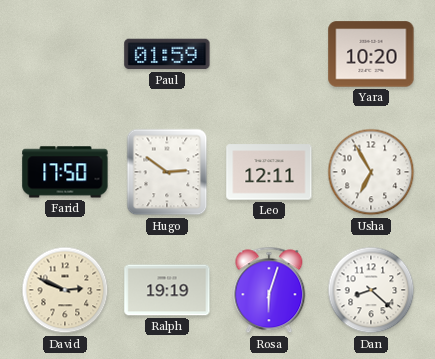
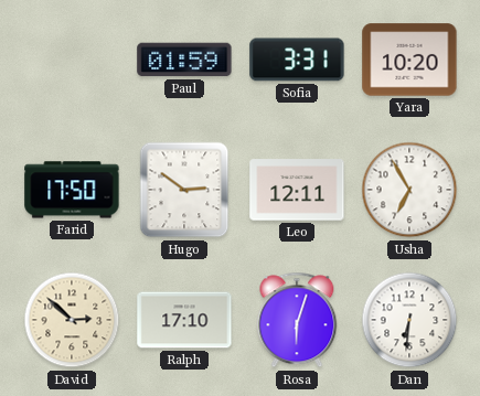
Sofia: none -> 3:31 (297, 60)
David: 2:49 -> 2:52 (72, 320)
Ralph: 19:19 -> 17:10 (184, 320)
Dan: 8:22 -> 6:31 (409, 320)
